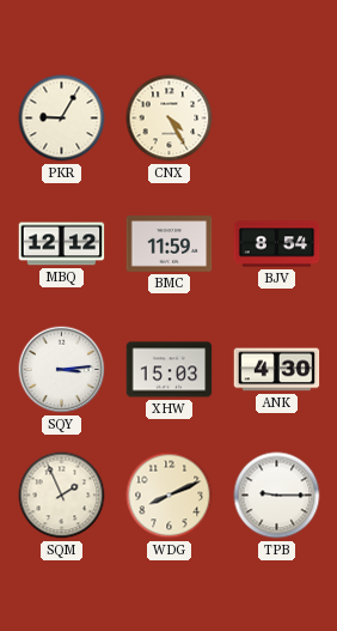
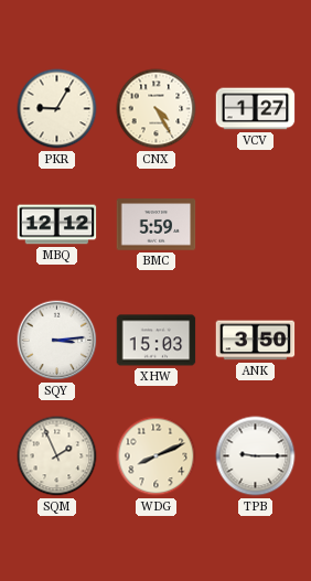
VCV: none -> 1:27 (256, 109)
BMC: 11:59 -> 5:59 (157, 225)
BJV: 8:54 -> none (277, 244)
ANK: 4:30 -> 3:50 (256, 341)
